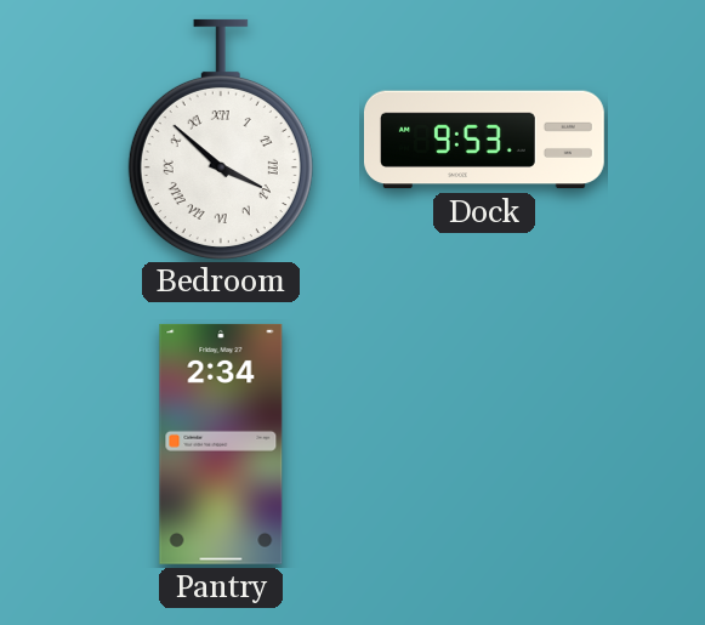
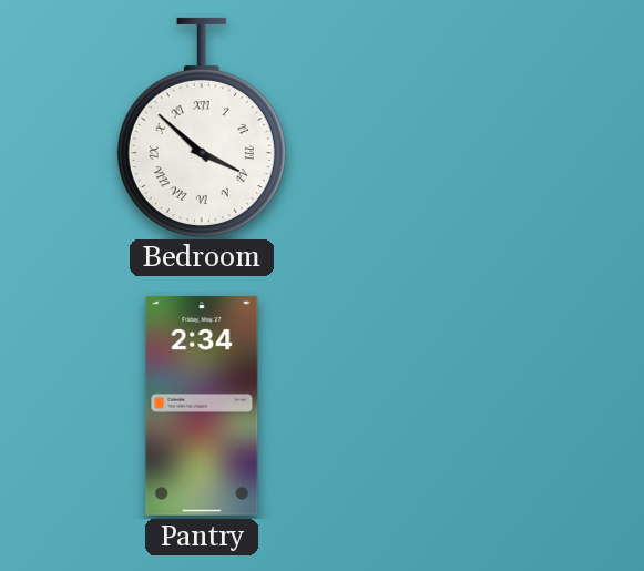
Dock: 9:53 -> none (484, 140)
